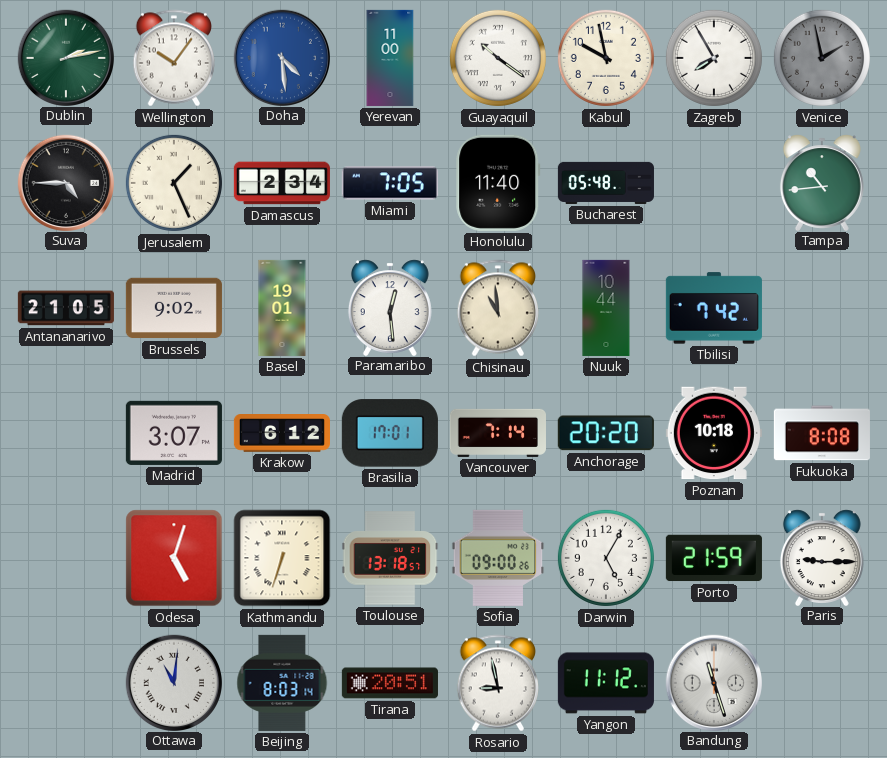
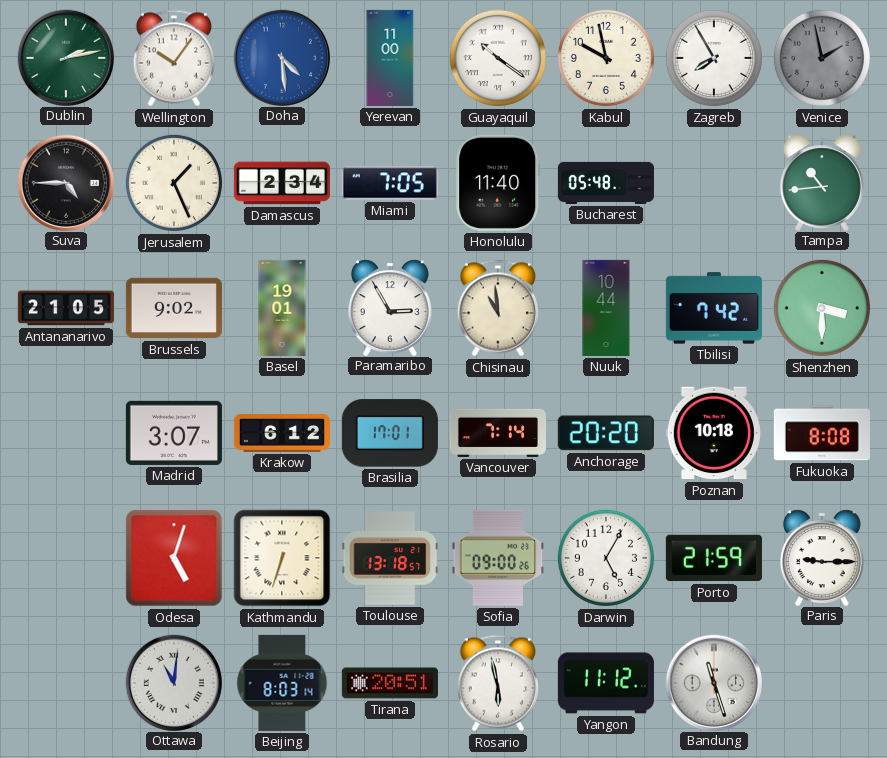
Paramaribo: 12:29 -> 2:55 (390, 307)
Shenzhen: none -> 3:30 (822, 308)
Rosario: 8:58 -> 5:58 (498, 683)
